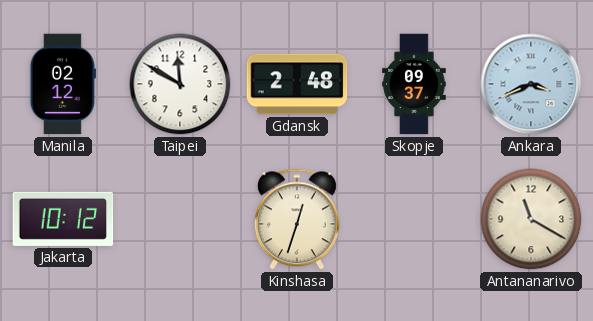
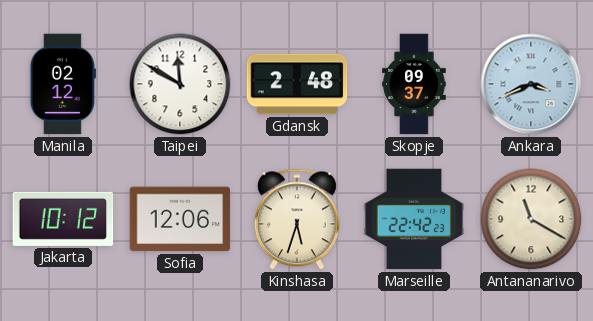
Sofia: none -> 12:06 (180, 219)
Kinshasa: 12:33 -> 5:33 (297, 219)
Marseille: none -> 22:42 (414, 219)
